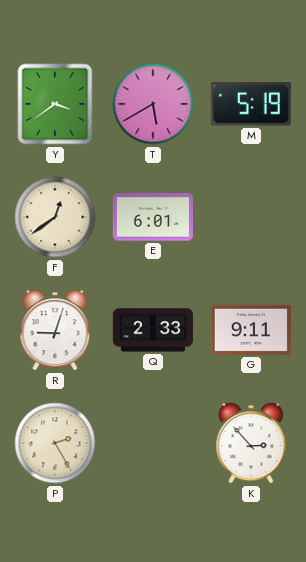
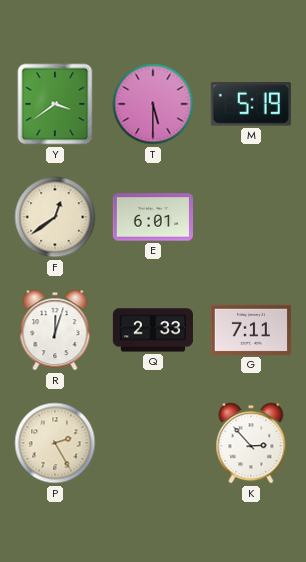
T: 5:40 -> 5:30 (153, 104)
R: 9:03 -> 12:03 (55, 330)
G: 9:11 -> 7:11 (251, 330)
